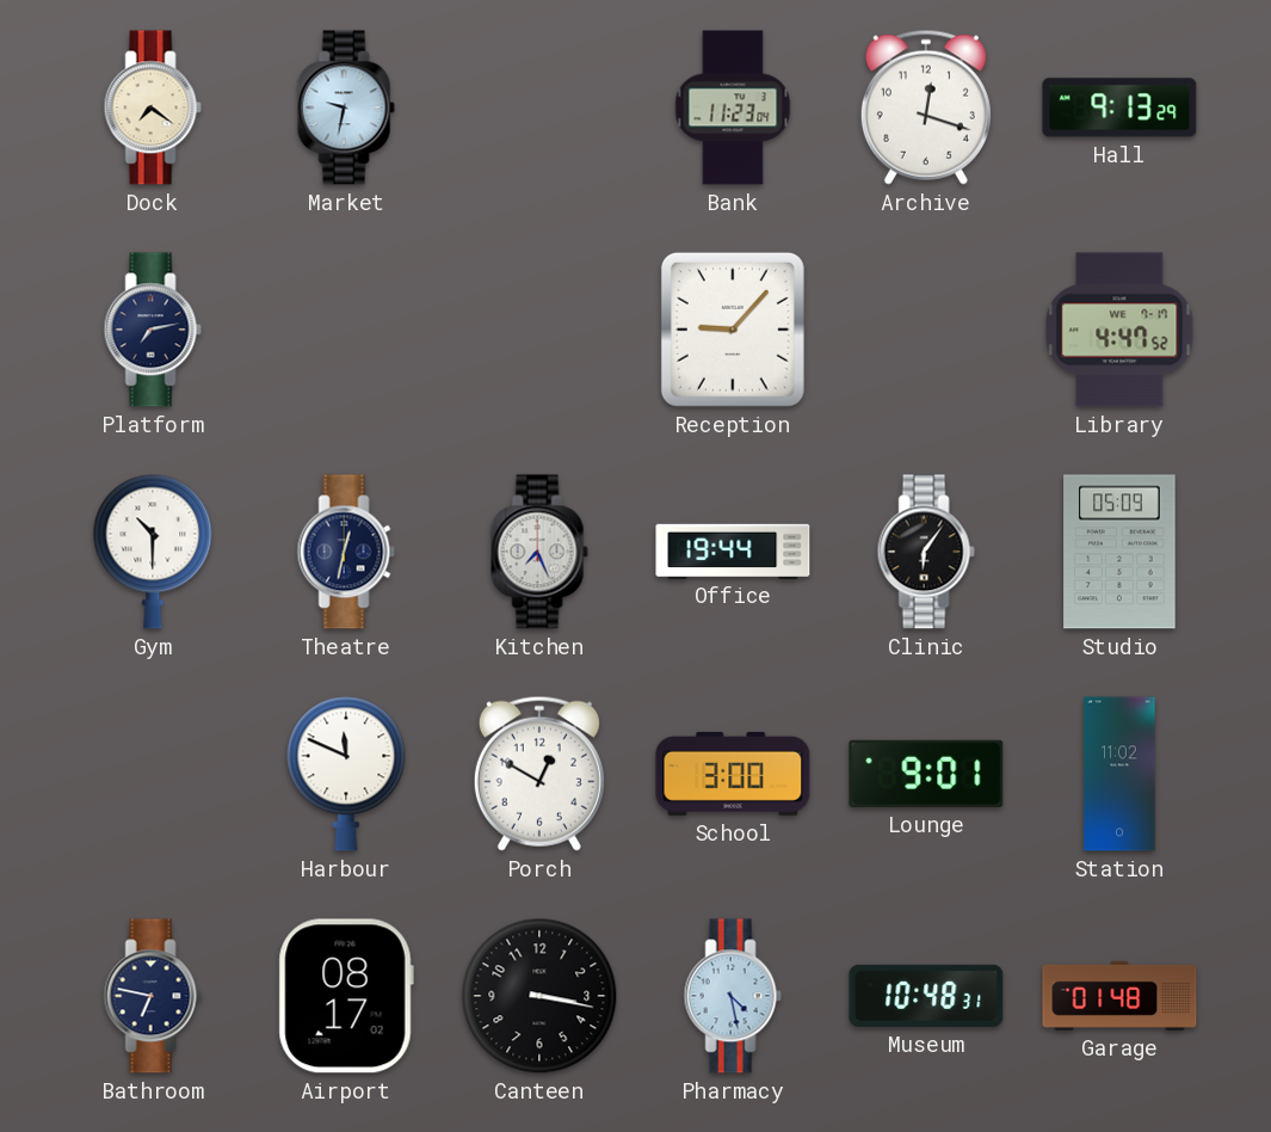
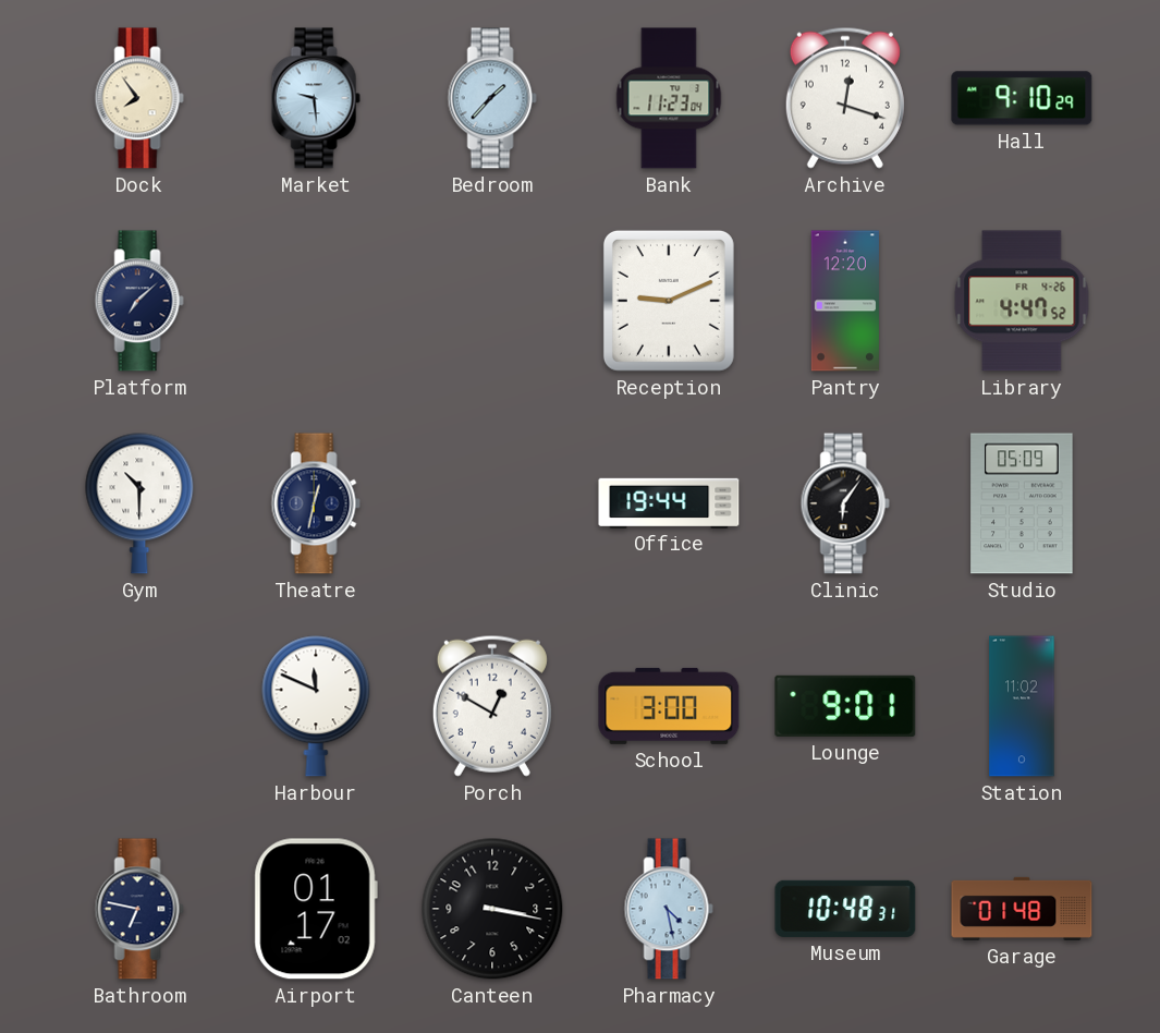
Dock: 7:21 -> 7:54 (139, 98)
Market: 9:32 -> 9:29 (316, 98)
Bedroom: none -> 1:37 (492, 98)
Hall: 9:13 -> 9:10 (1022, 98)
Platform: 7:13 -> 7:08 (139, 301)
Reception: 9:07 -> 9:11 (669, 301)
Pantry: none -> 12:20 (845, 301)
Library date: WE 7-17 -> FR 4-26 (1022, 301)
Kitchen: 7:26 -> none (539, 552)
Airport: 08:17 -> 01:17 (316, 909)
